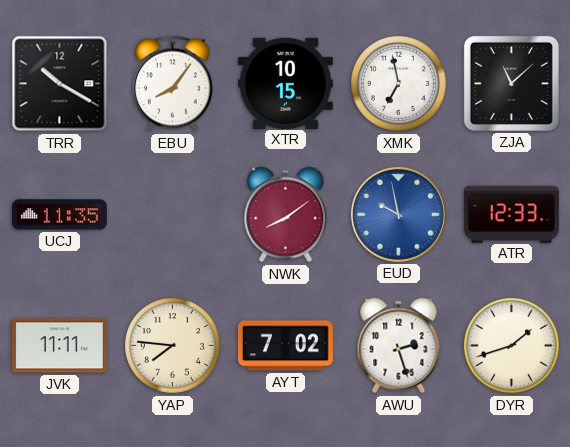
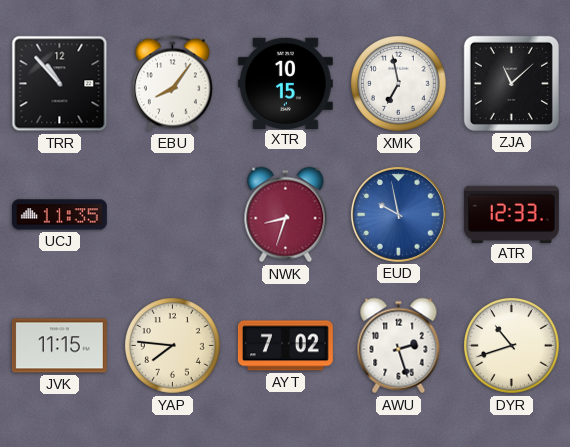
TRR: 10:20 -> 10:53 (60, 84)
NWK: 8:09 -> 8:33 (286, 215)
JVK: 11:11 -> 11:15 (59, 346)
DYR: 1:42 -> 10:42 (512, 346)
